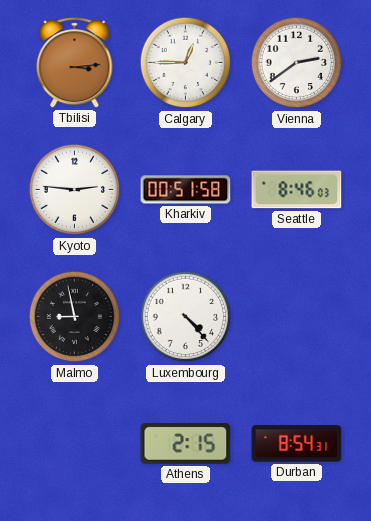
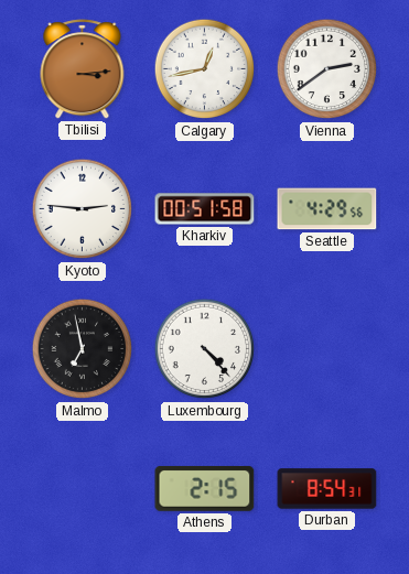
Calgary: 12:45 -> 12:43 (205, 69)
Seattle: 8:46 -> 4:29 (327, 209)
Malmo: 8:58 -> 6:58 (83, 349)
